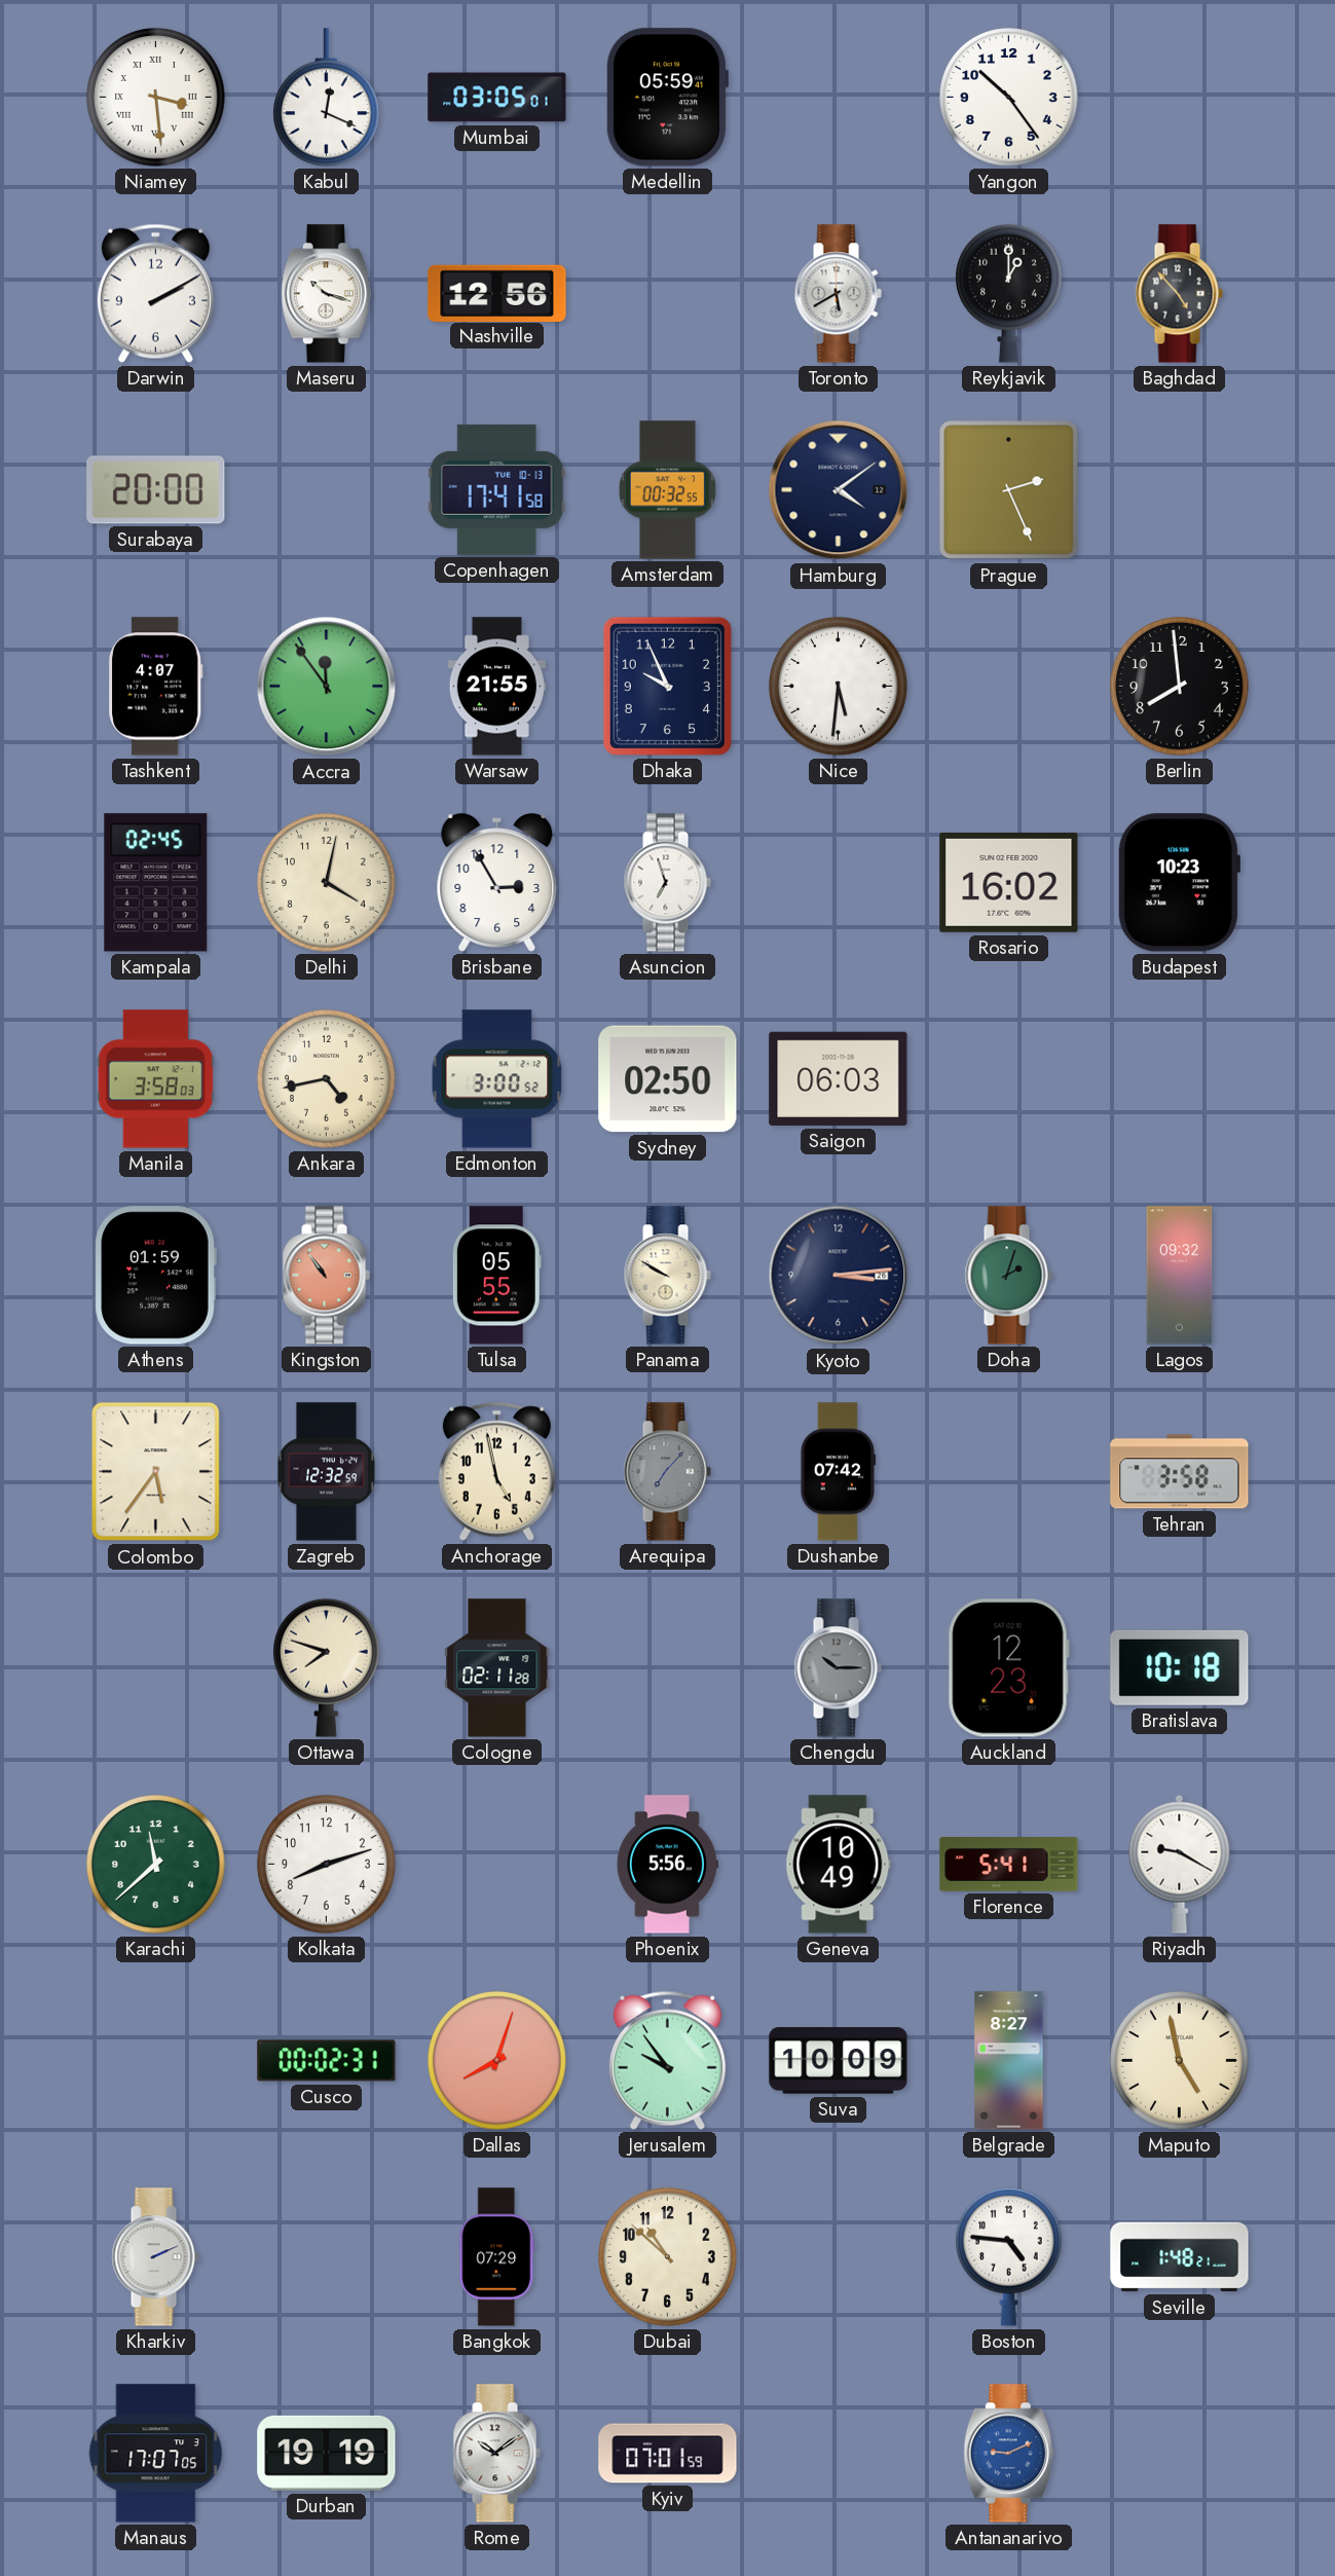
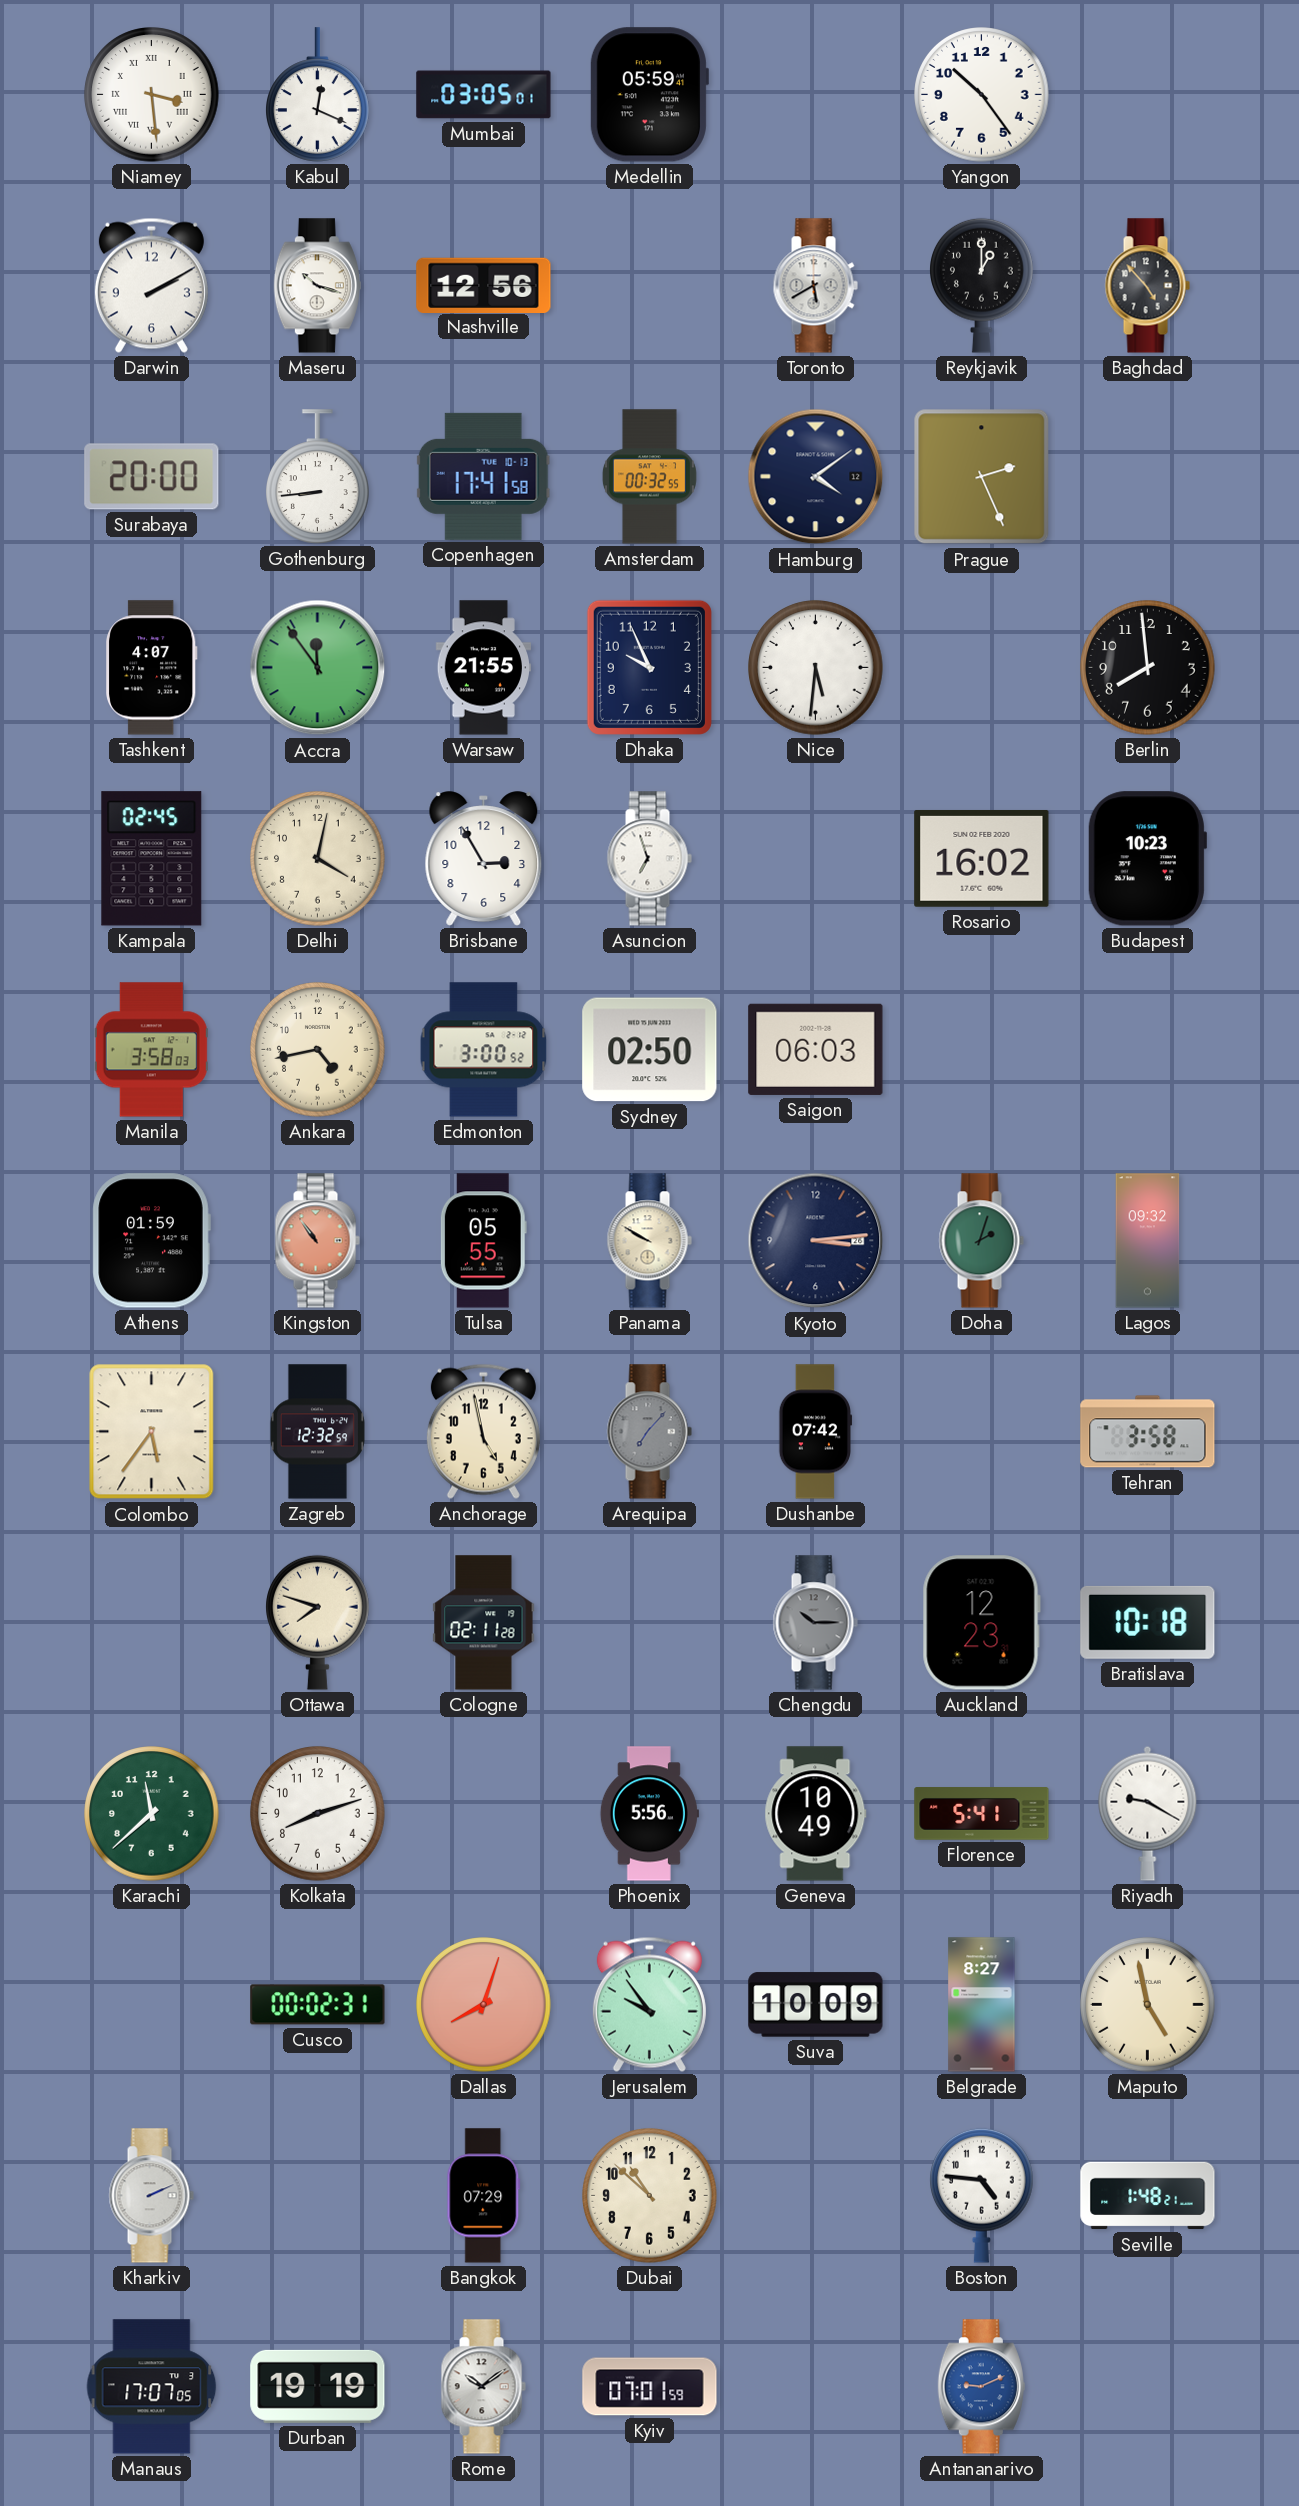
Gothenburg: none -> 8:44 (318, 477)
